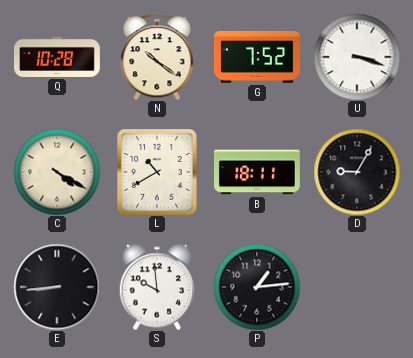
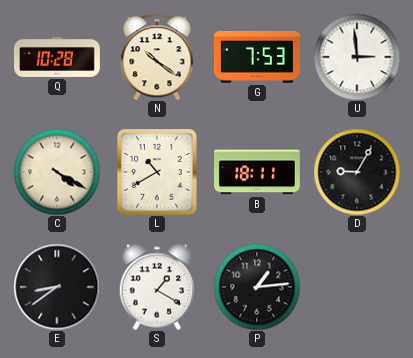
G: 7:52 -> 7:53 (257, 57)
U: 3:18 -> 2:59 (357, 57)
E: 8:44 -> 8:39 (57, 287)
S: 9:59 -> 1:20 (157, 287)
